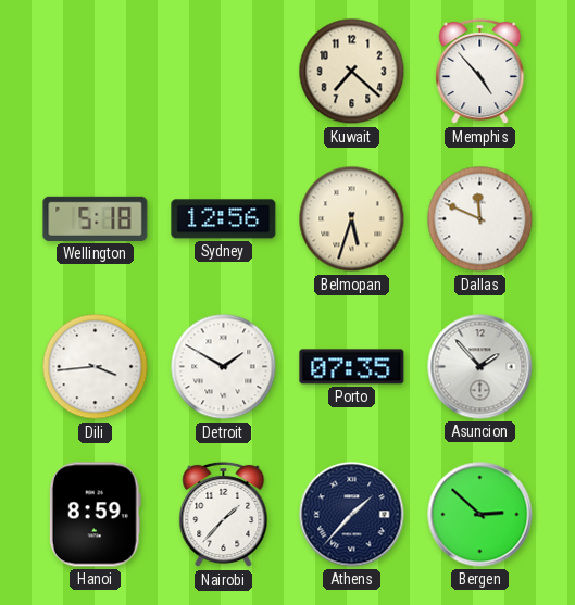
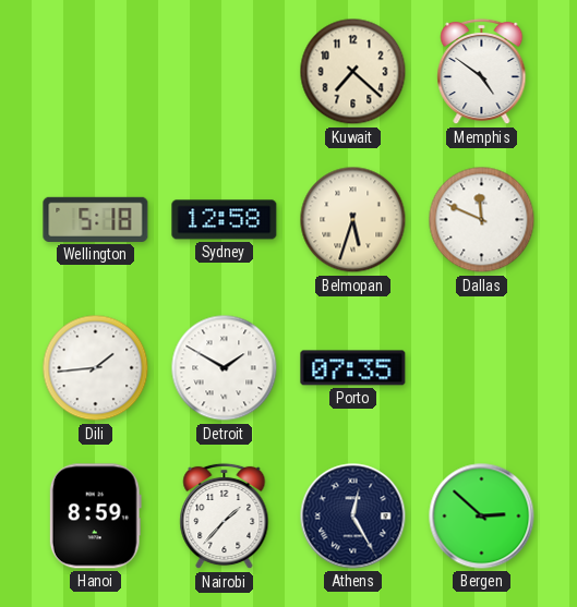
Memphis: 4:53 -> 4:51 (482, 72)
Sydney: 12:56 -> 12:58 (225, 220)
Dili: 3:44 -> 1:44 (96, 368)
Asuncion: 1:53 -> none (480, 367)
Athens: 1:37 -> 12:25 (353, 517)
